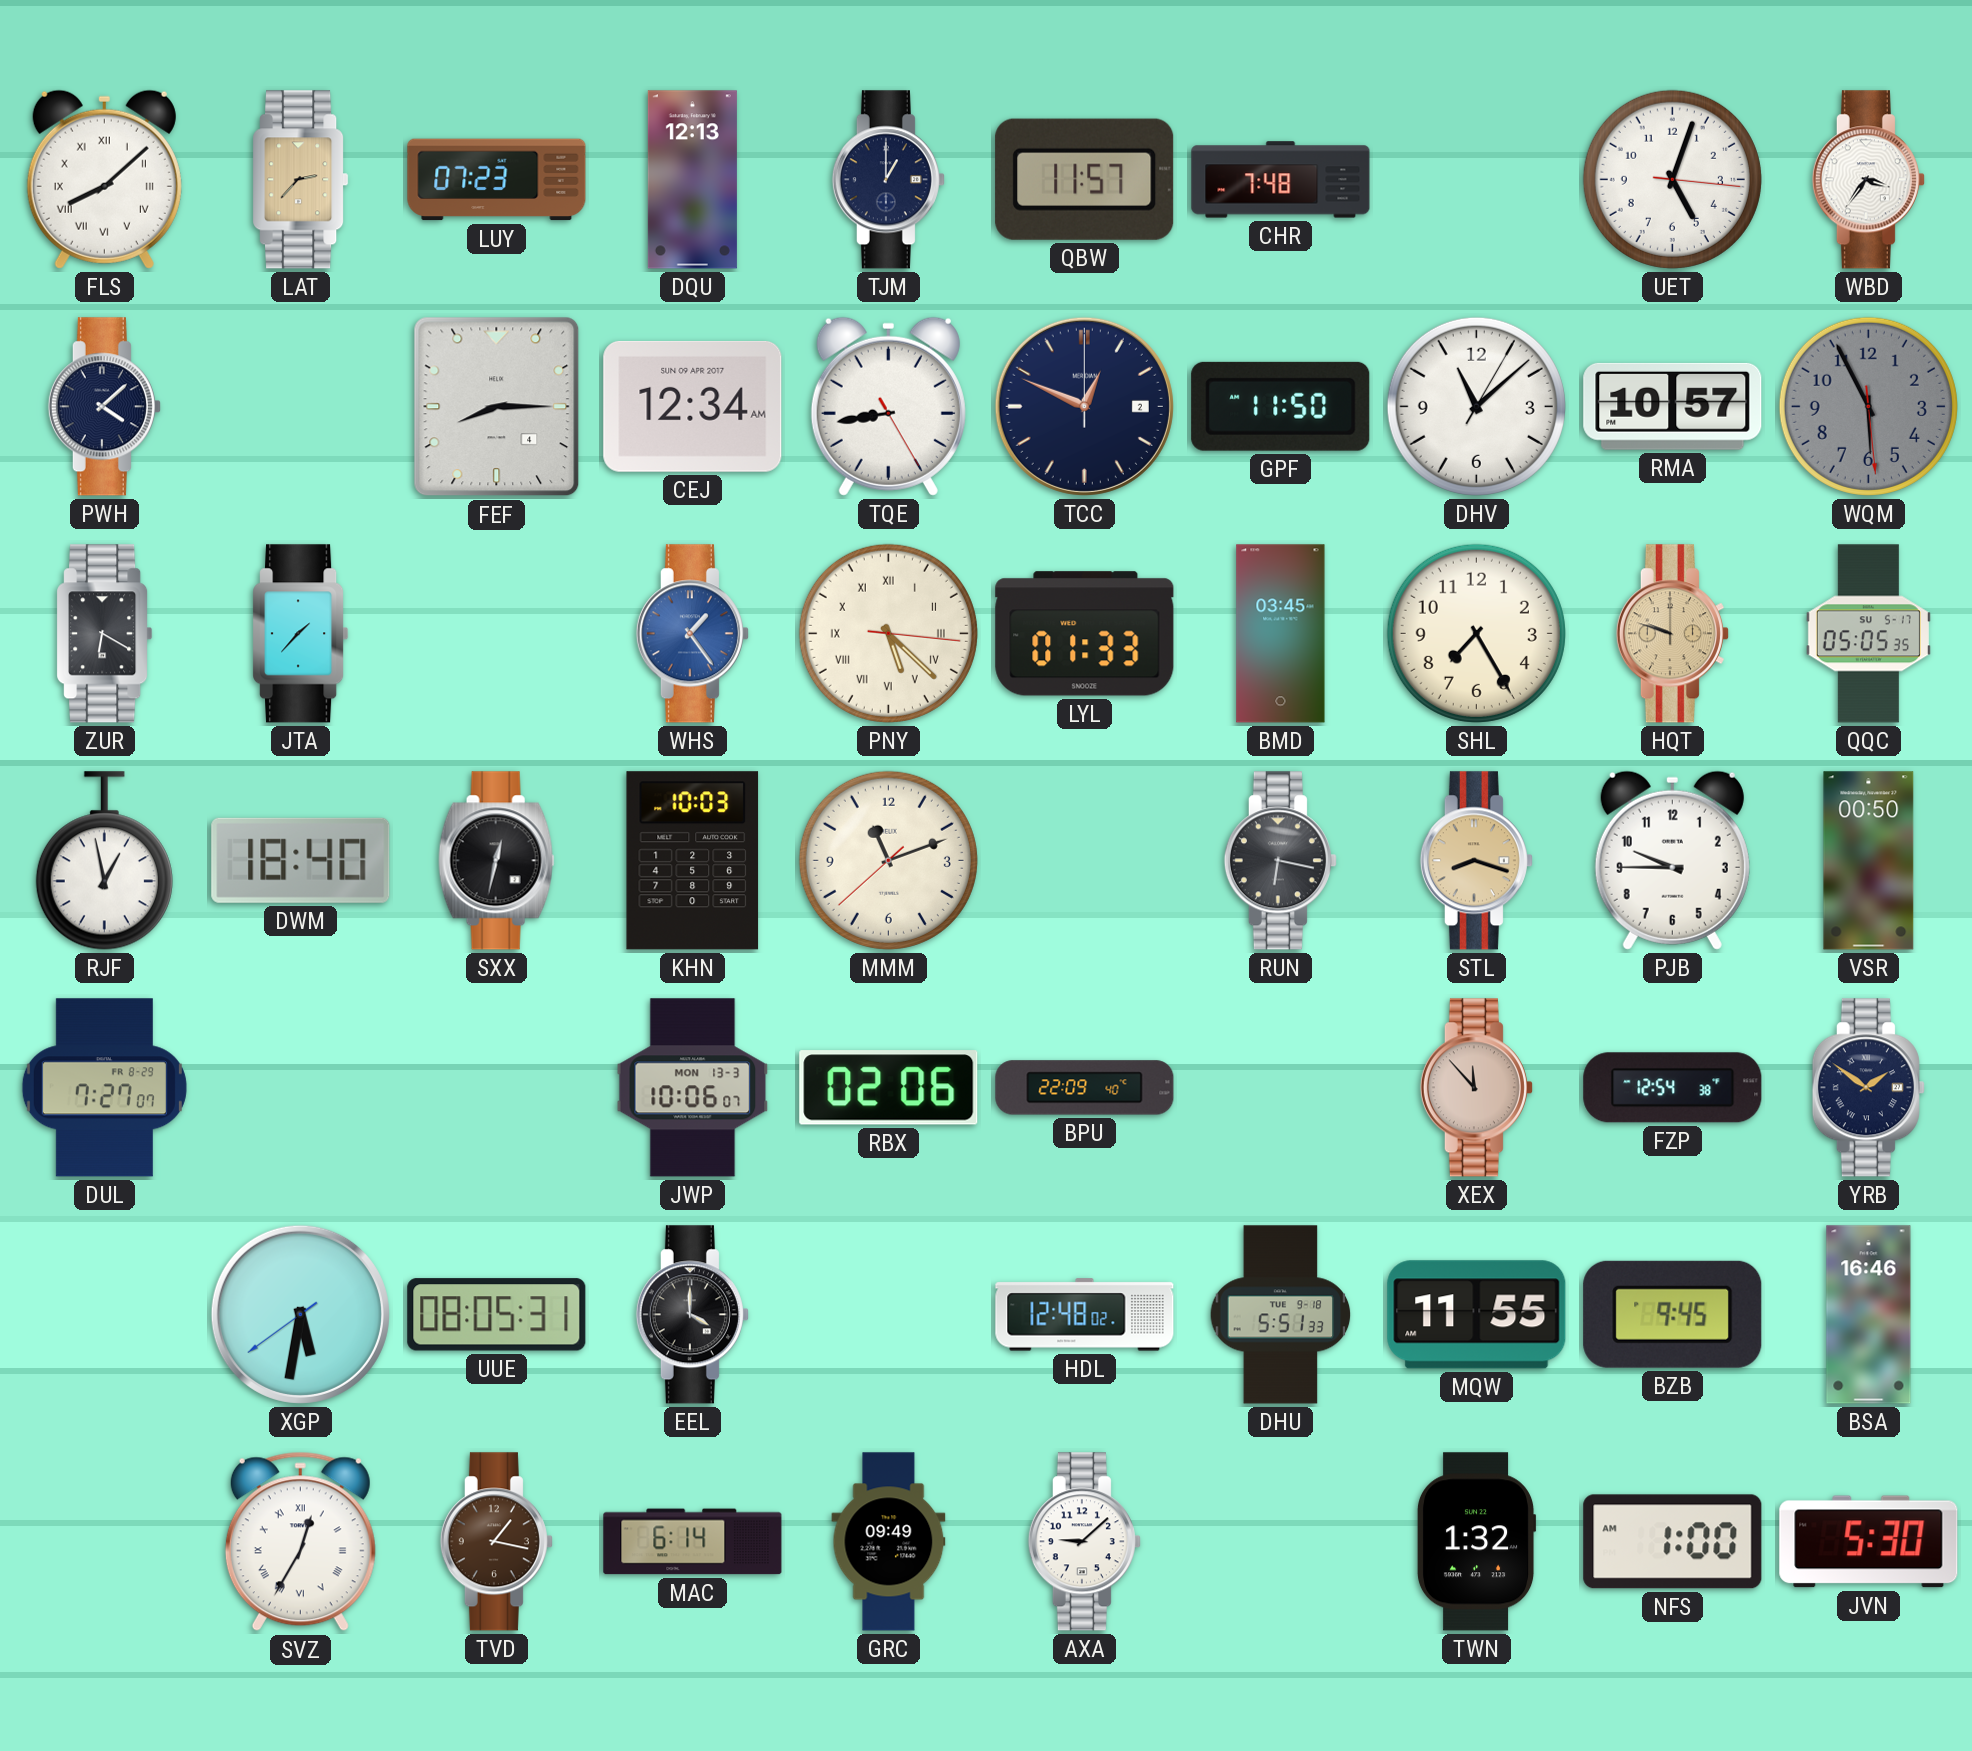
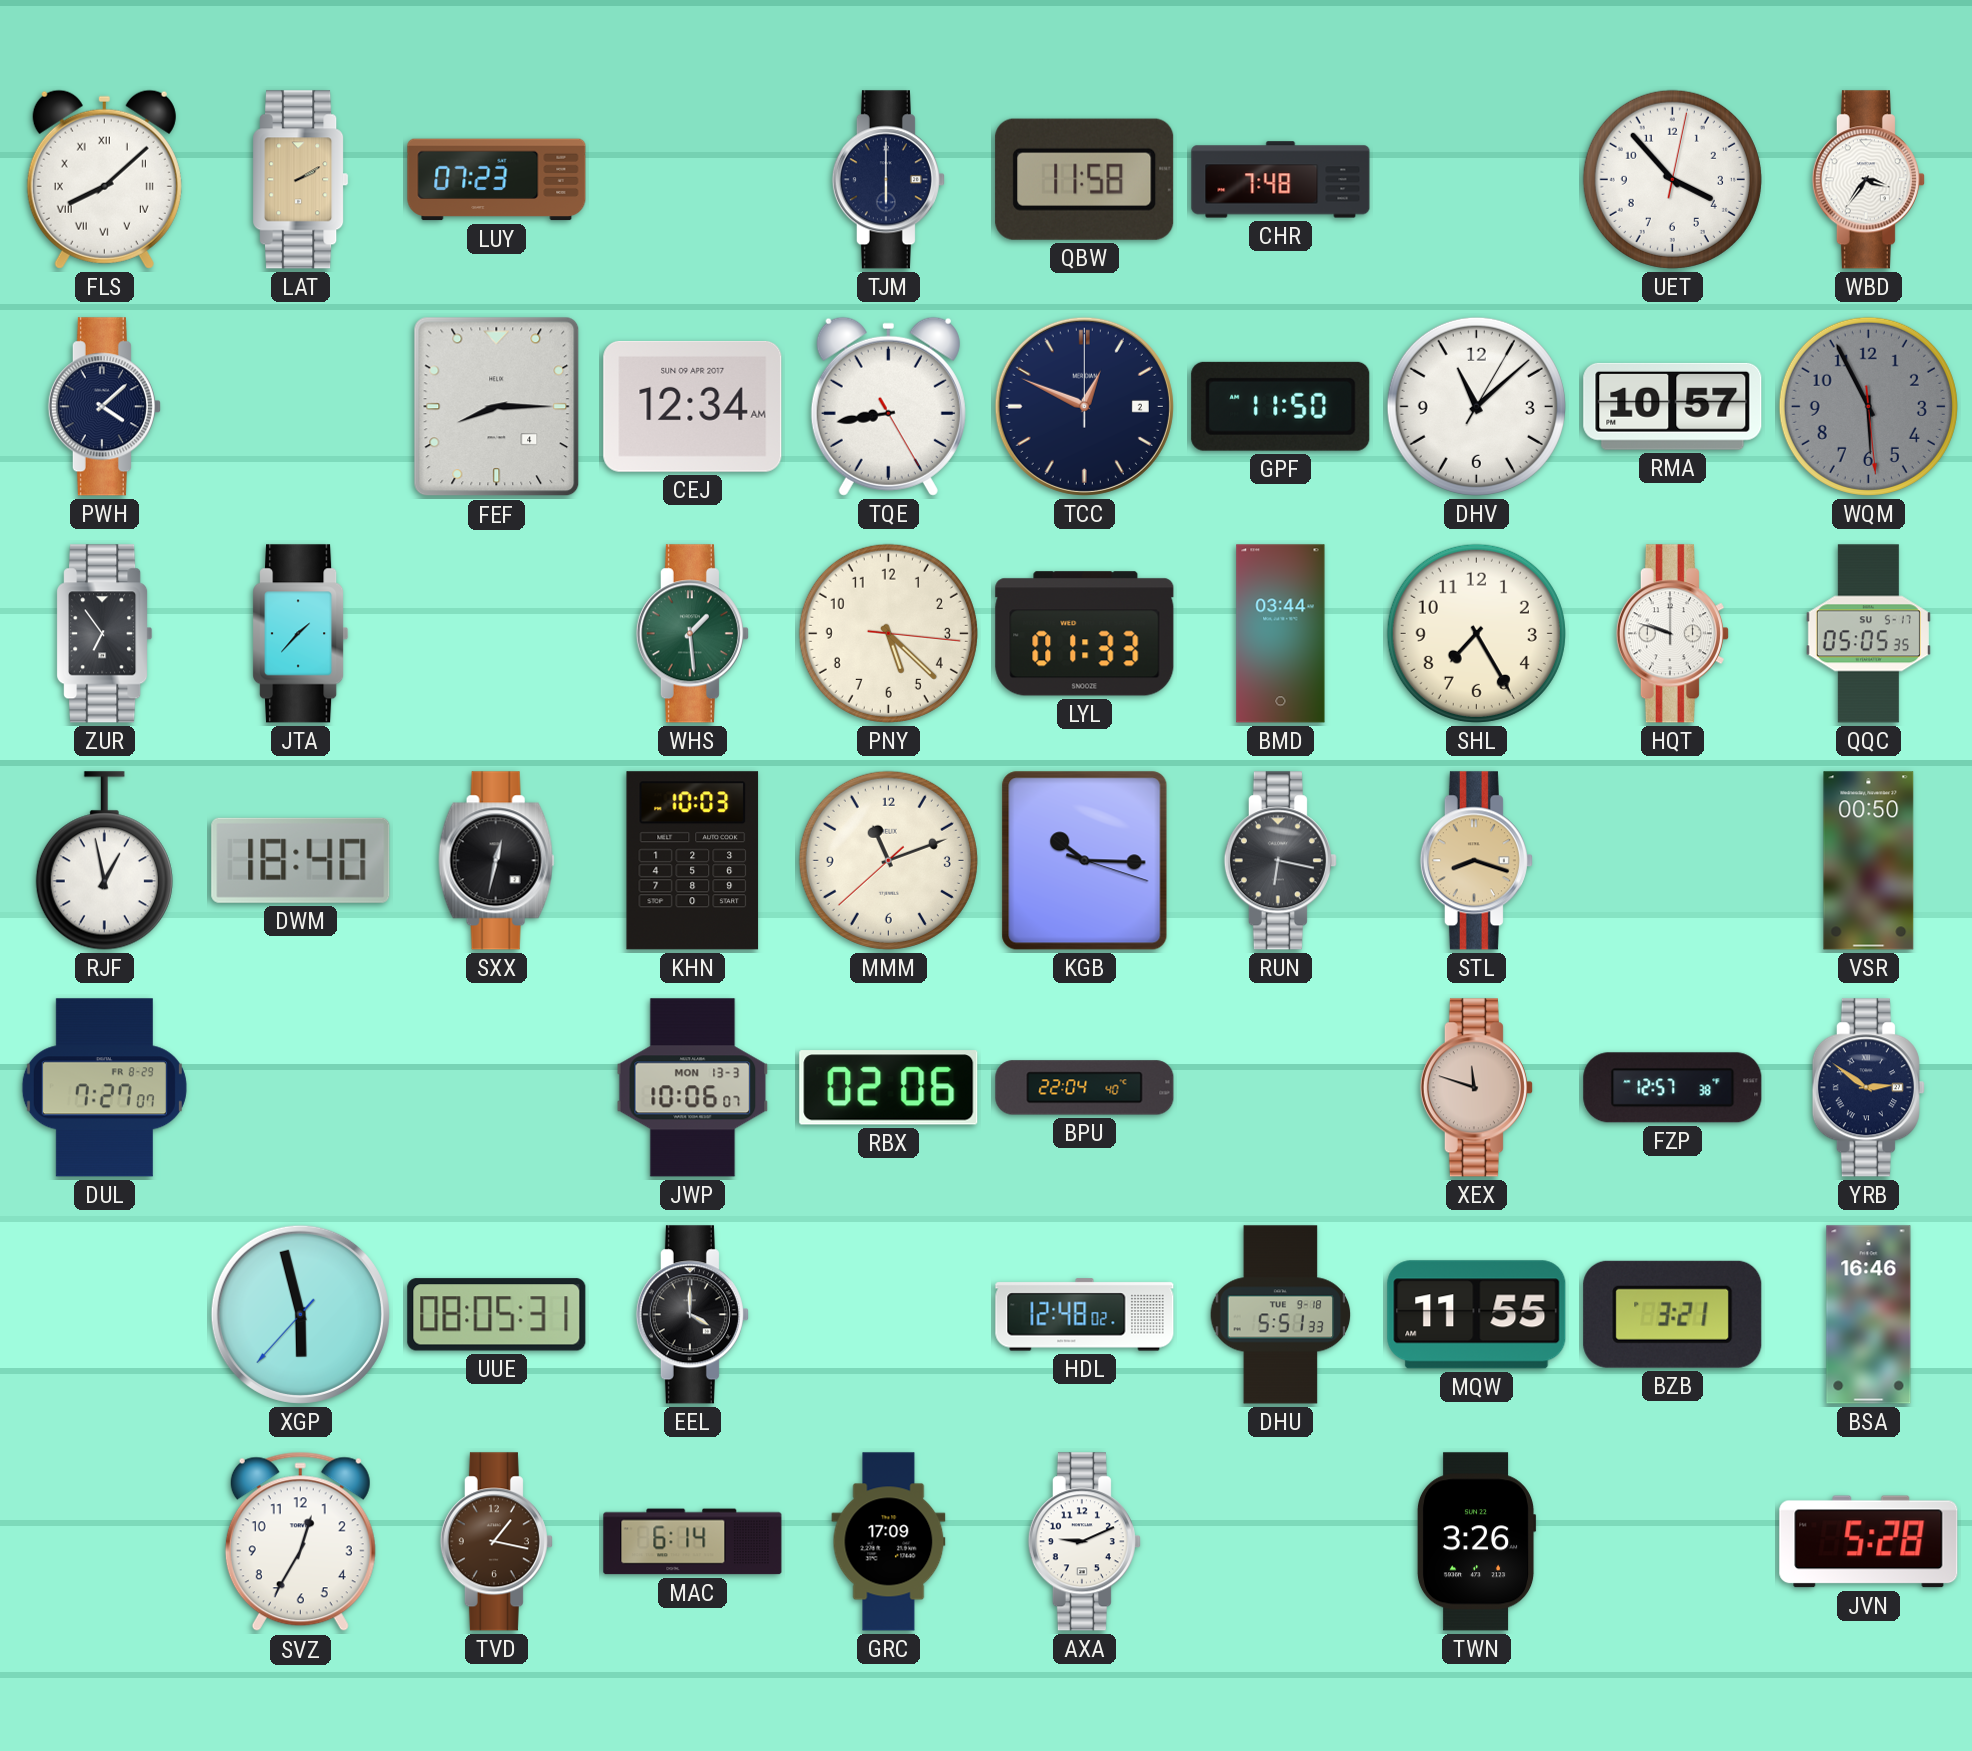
LAT: 2:37 -> 2:10 (301, 180)
DQU: 12:13 -> none (692, 180)
TJM: 1:00 -> 6:00 (888, 180)
QBW: 11:57 -> 11:58 (1085, 179)
UET: 5:03 -> 3:53 (1672, 179)
ZUR: 6:20 -> 6:54 (105, 634)
WHS: 1:24 -> 1:29 (692, 634)
WHS dial: blue -> green (692, 634)
PNY numerals: Roman -> Arabic (888, 633)
BMD: 03:45 -> 03:44 (1281, 634)
HQT dial: champagne -> white (1672, 634)
KGB: none -> 10:15 (1085, 861)
PJB: 9:45 -> none (1672, 860)
BPU: 22:09 -> 22:04 (1085, 1088)
XEX: 11:53 -> 11:48 (1476, 1088)
FZP: 12:54 -> 12:57 (1673, 1088)
YRB: 1:51 -> 2:51 (1868, 1088)
XGP: 5:31 -> 5:57 (300, 1314)
BZB: 9:45 -> 3:21 (1673, 1314)
SVZ numerals: Roman -> Arabic (300, 1542)
GRC: 09:49 -> 17:09 (889, 1542)
AXA: 9:08 -> 9:11 (1084, 1542)
TWN: 1:32 -> 3:26 (1476, 1542)
NFS: 1:00 -> none (1673, 1542)
JVN: 5:30 -> 5:28 (1869, 1542)
